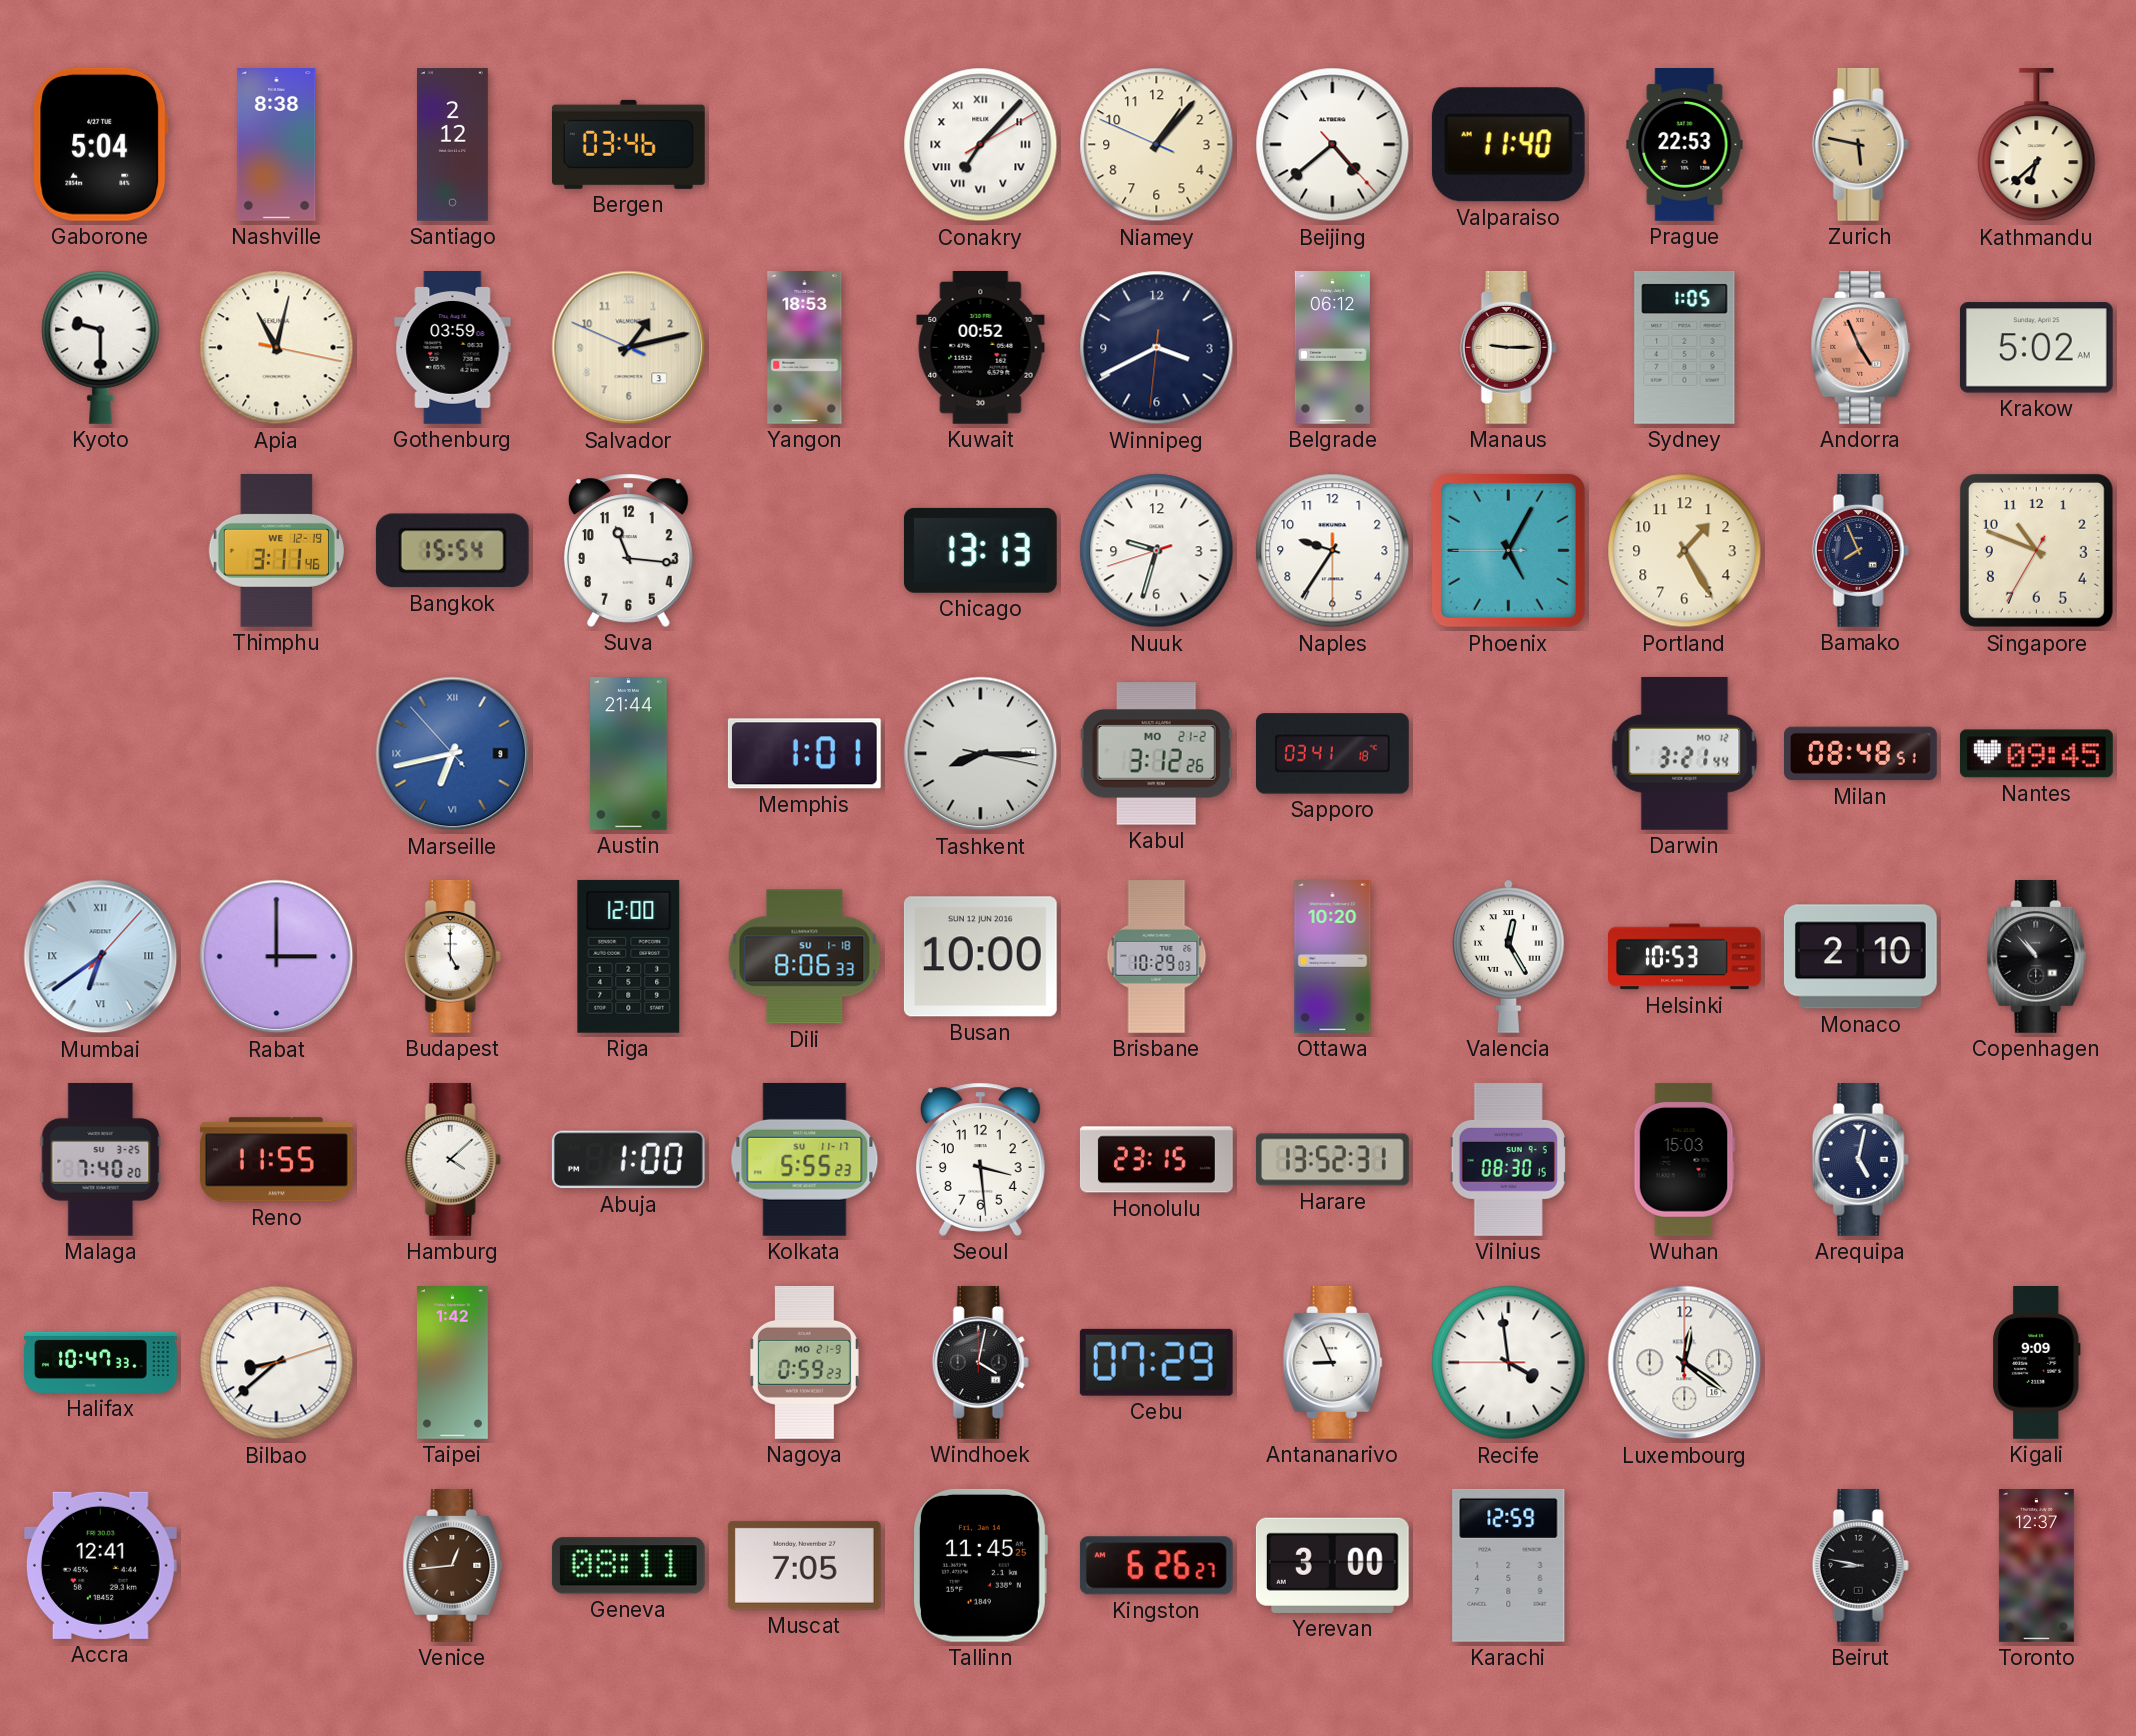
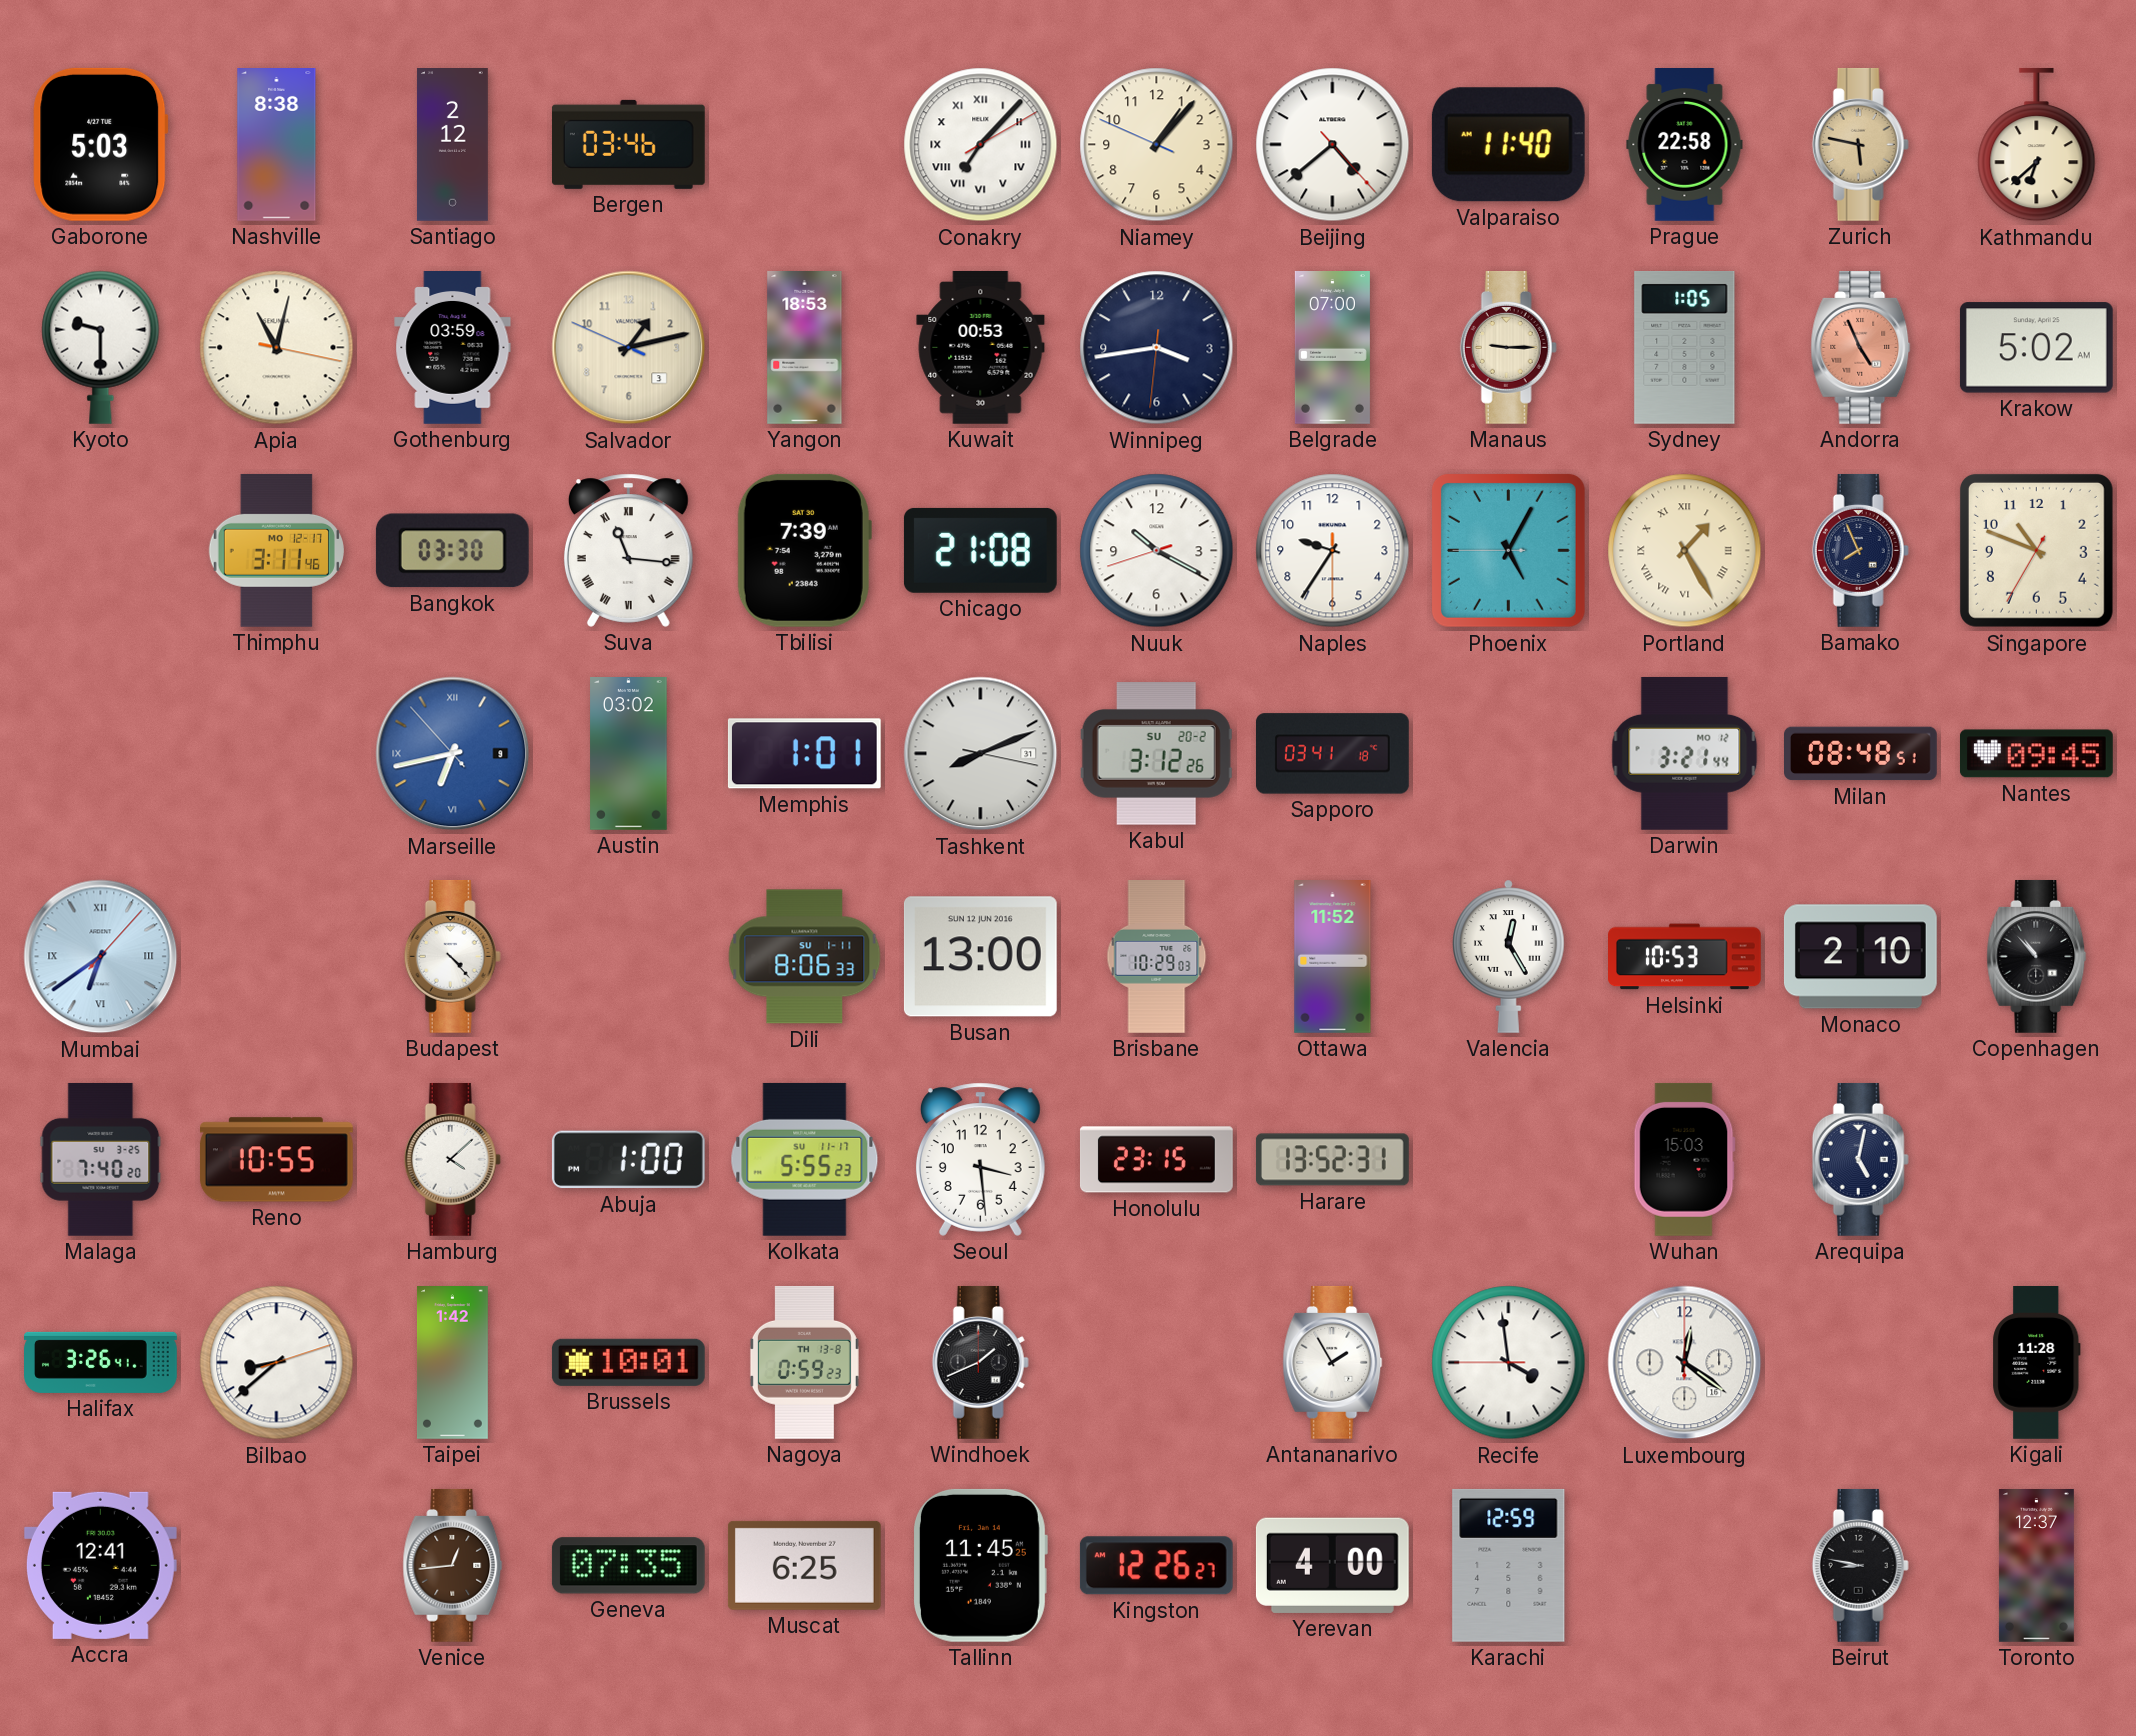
Gaborone: 5:04 -> 5:03 (101, 144)
Prague: 22:53 -> 22:58 (1685, 145)
Kuwait: 00:52 -> 00:53 (981, 347)
Winnipeg: 3:40 -> 3:43 (1157, 348)
Belgrade: 06:12 -> 07:00 (1332, 348)
Thimphu date: WE 12-19 -> MO 12-17 (276, 550)
Bangkok: 15:54 -> 03:30 (452, 551)
Suva numerals: Arabic -> Roman (628, 550)
Tbilisi: none -> 7:39 (804, 550)
Chicago: 13:13 -> 21:08 (980, 550)
Nuuk: 9:32 -> 10:19 (1157, 551)
Portland numerals: Arabic -> Roman (1685, 551)
Austin: 21:44 -> 03:02 (629, 754)
Tashkent: 8:15 -> 8:11 (981, 754)
Kabul date: MO 21-2 -> SU 20-2 (1156, 754)
Rabat: 3:00 -> none (277, 957)
Budapest: 5:00 -> 4:23 (452, 956)
Riga: 12:00 -> none (629, 956)
Dili date: SU 1-18 -> SU 1-11 (805, 957)
Busan: 10:00 -> 13:00 (980, 957)
Ottawa: 10:20 -> 11:52 (1333, 957)
Reno: 11:55 -> 10:55 (276, 1160)
Vilnius: 08:30 -> none (1508, 1160)
Halifax: 10:47 -> 3:26 (101, 1362)
Brussels: none -> 10:01 (628, 1362)
Nagoya date: MO 21-9 -> TH 13-8 (804, 1362)
Windhoek: 4:02 -> 1:41 (980, 1362)
Cebu: 07:29 -> none (1156, 1362)
Antananarivo: 8:56 -> 1:55 (1333, 1362)
Kigali: 9:09 -> 11:28 (2037, 1363)
Geneva: 08:11 -> 07:35 (628, 1566)
Muscat: 7:05 -> 6:25 (804, 1565)
Kingston: 6:26 -> 12:26 (1156, 1566)
Yerevan: 3:00 -> 4:00 (1332, 1565)
